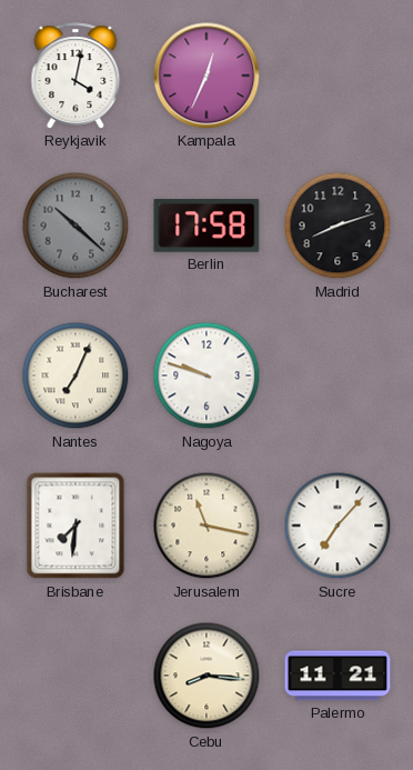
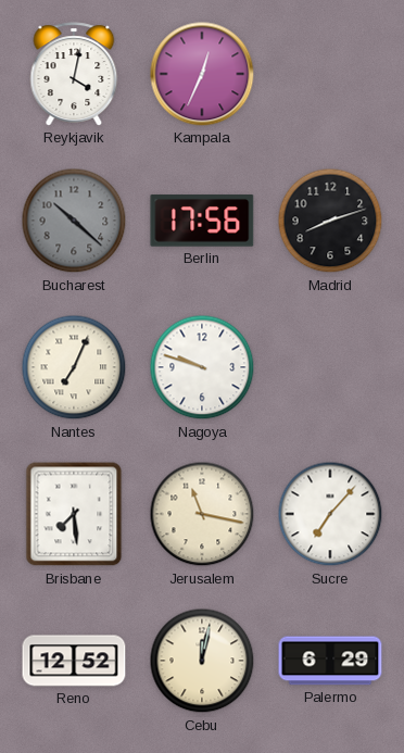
Berlin: 17:58 -> 17:56 (202, 221)
Brisbane: 7:31 -> 7:29 (74, 514)
Reno: none -> 12:52 (74, 661)
Cebu: 8:16 -> 12:02 (202, 661)
Palermo: 11:21 -> 6:29 (330, 661)
